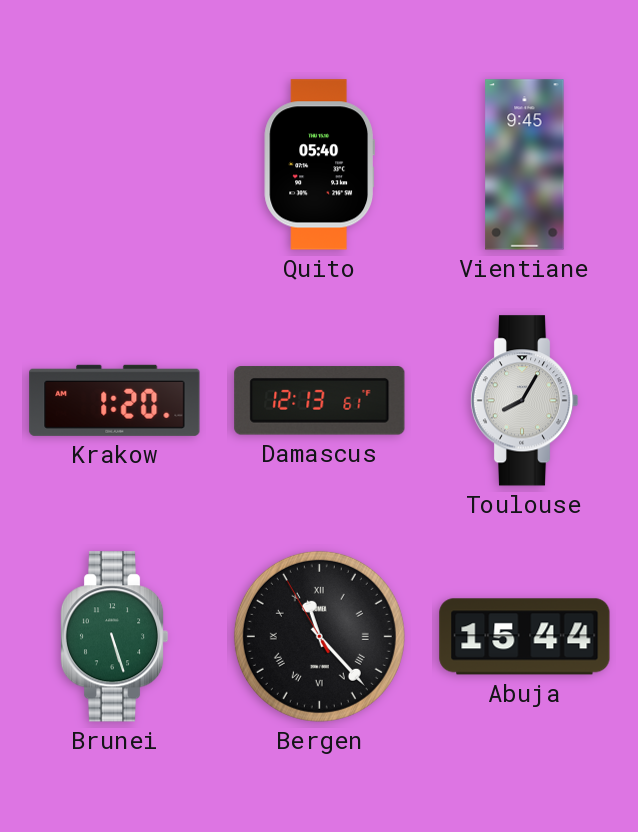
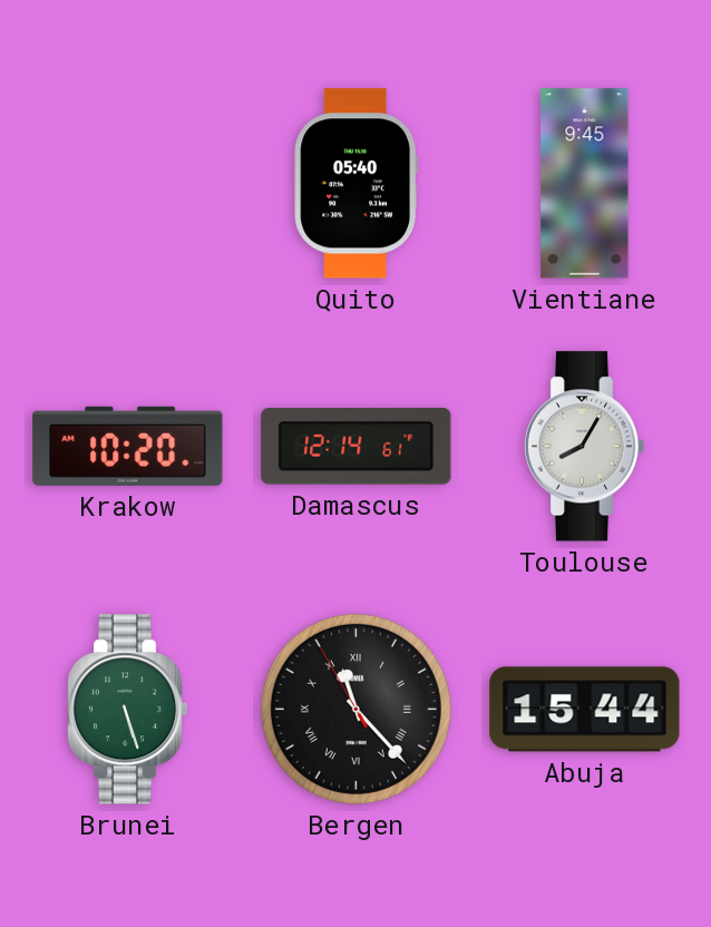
Krakow: 1:20 -> 10:20 (128, 446)
Damascus: 12:13 -> 12:14 (357, 447)
